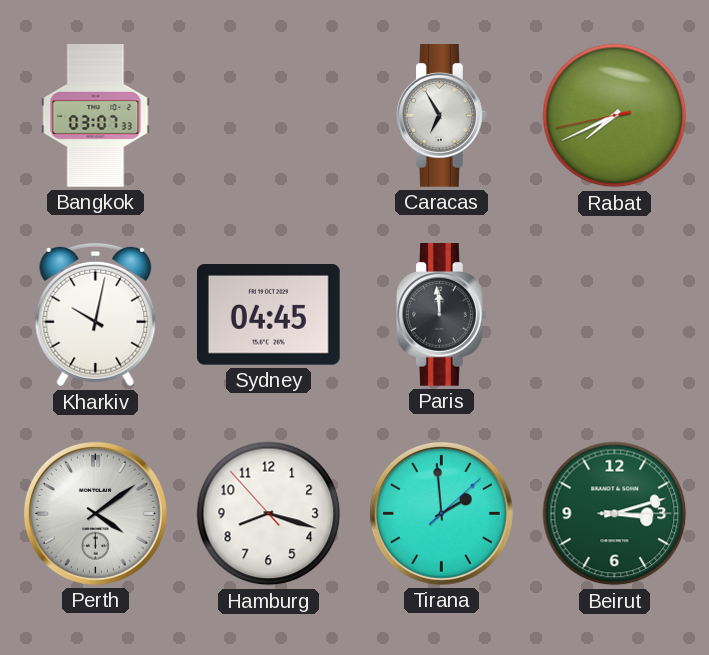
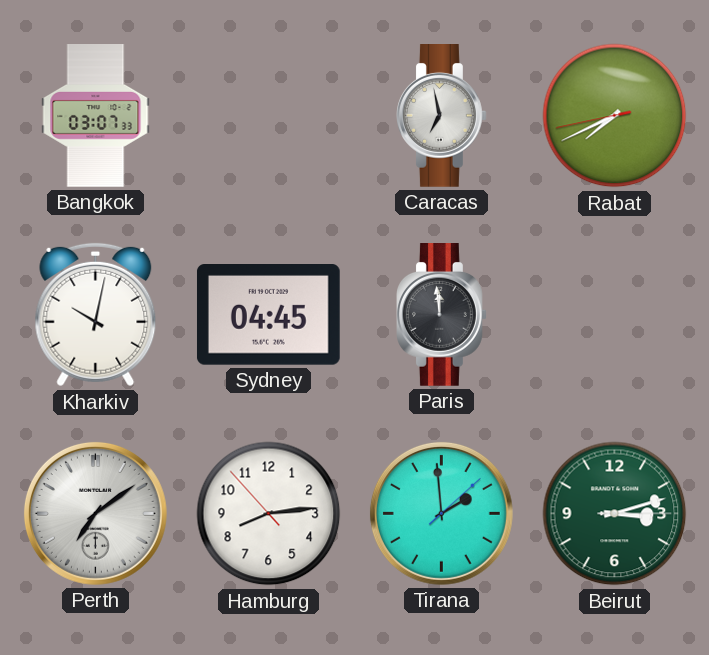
Caracas: 6:55 -> 6:58 (442, 116)
Perth: 4:09 -> 7:09 (95, 513)
Hamburg: 8:17 -> 8:13 (269, 514)
